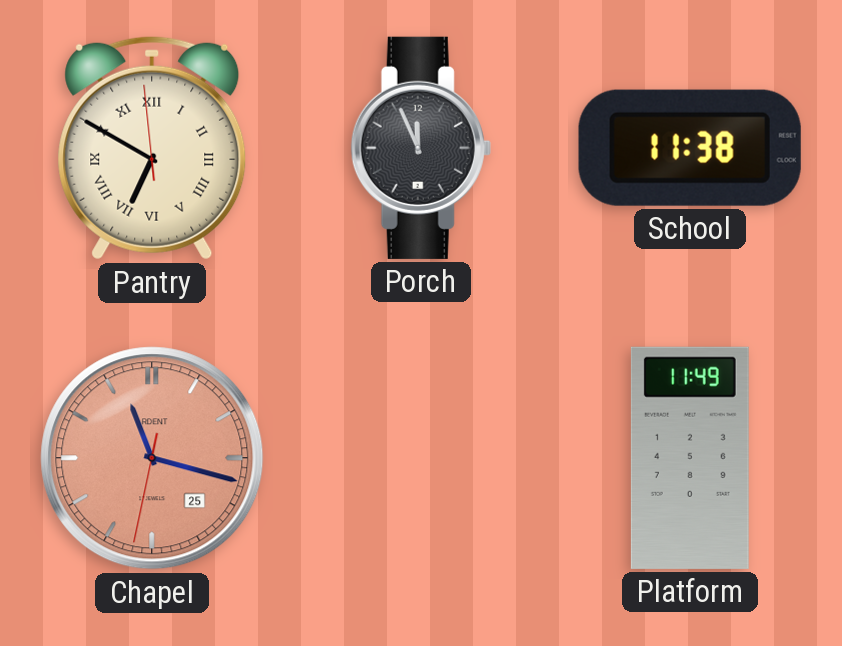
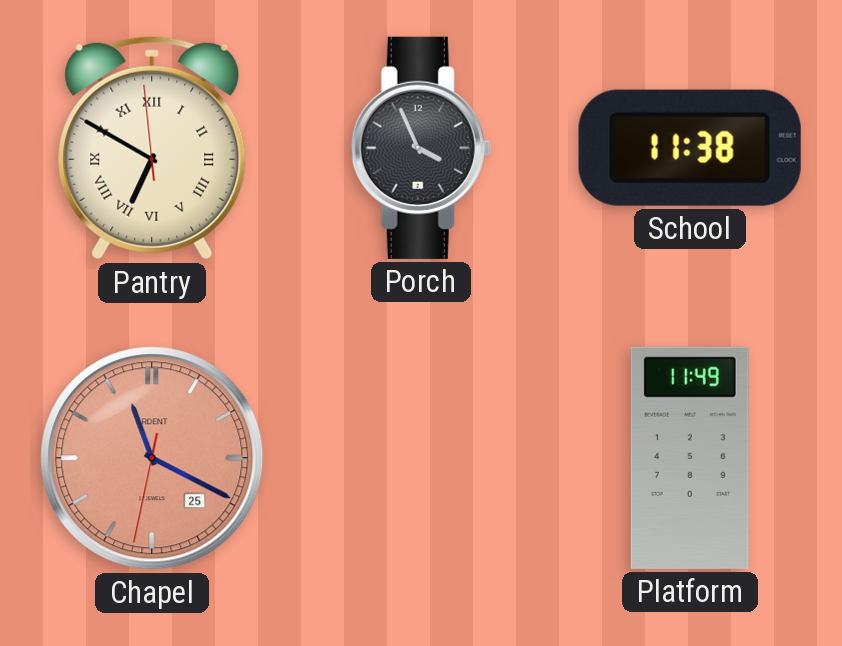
Porch: 11:56 -> 3:56 (421, 148)
Chapel: 11:17 -> 11:19 (152, 458)
